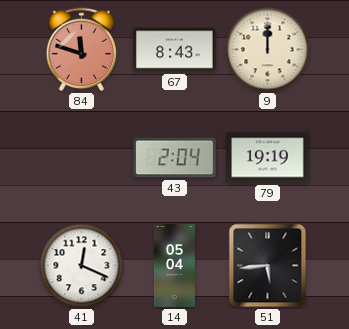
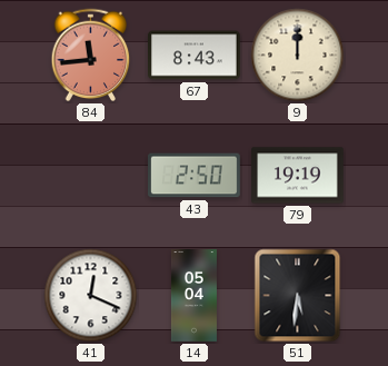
84: 11:48 -> 11:44 (91, 56)
43: 2:04 -> 2:50 (195, 176)
51: 5:44 -> 5:31 (298, 296)
